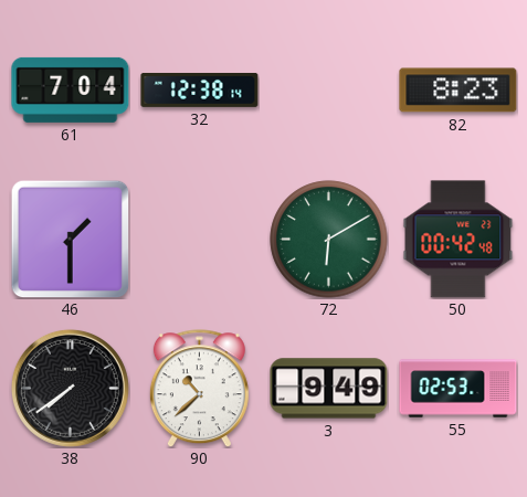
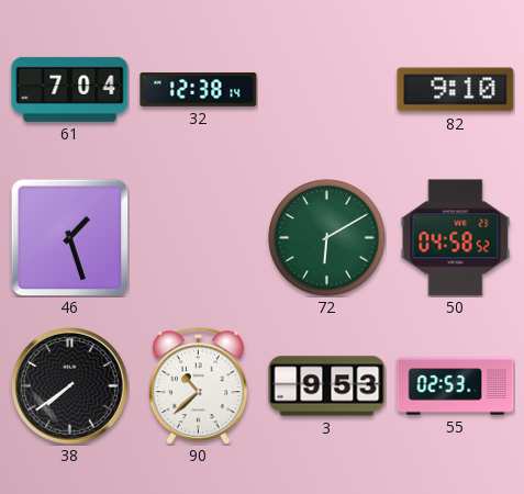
82: 8:23 -> 9:10 (456, 90)
46: 1:30 -> 1:27 (69, 237)
50: 00:42 -> 04:58 (456, 238)
3: 9:49 -> 9:53 (327, 386)
